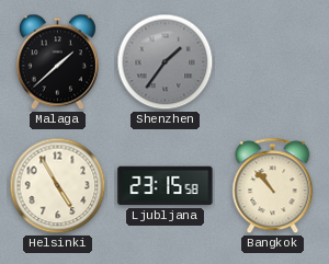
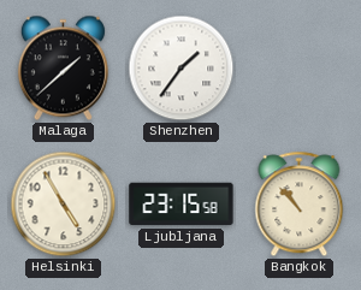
Shenzhen dial: grey -> white (182, 69)
